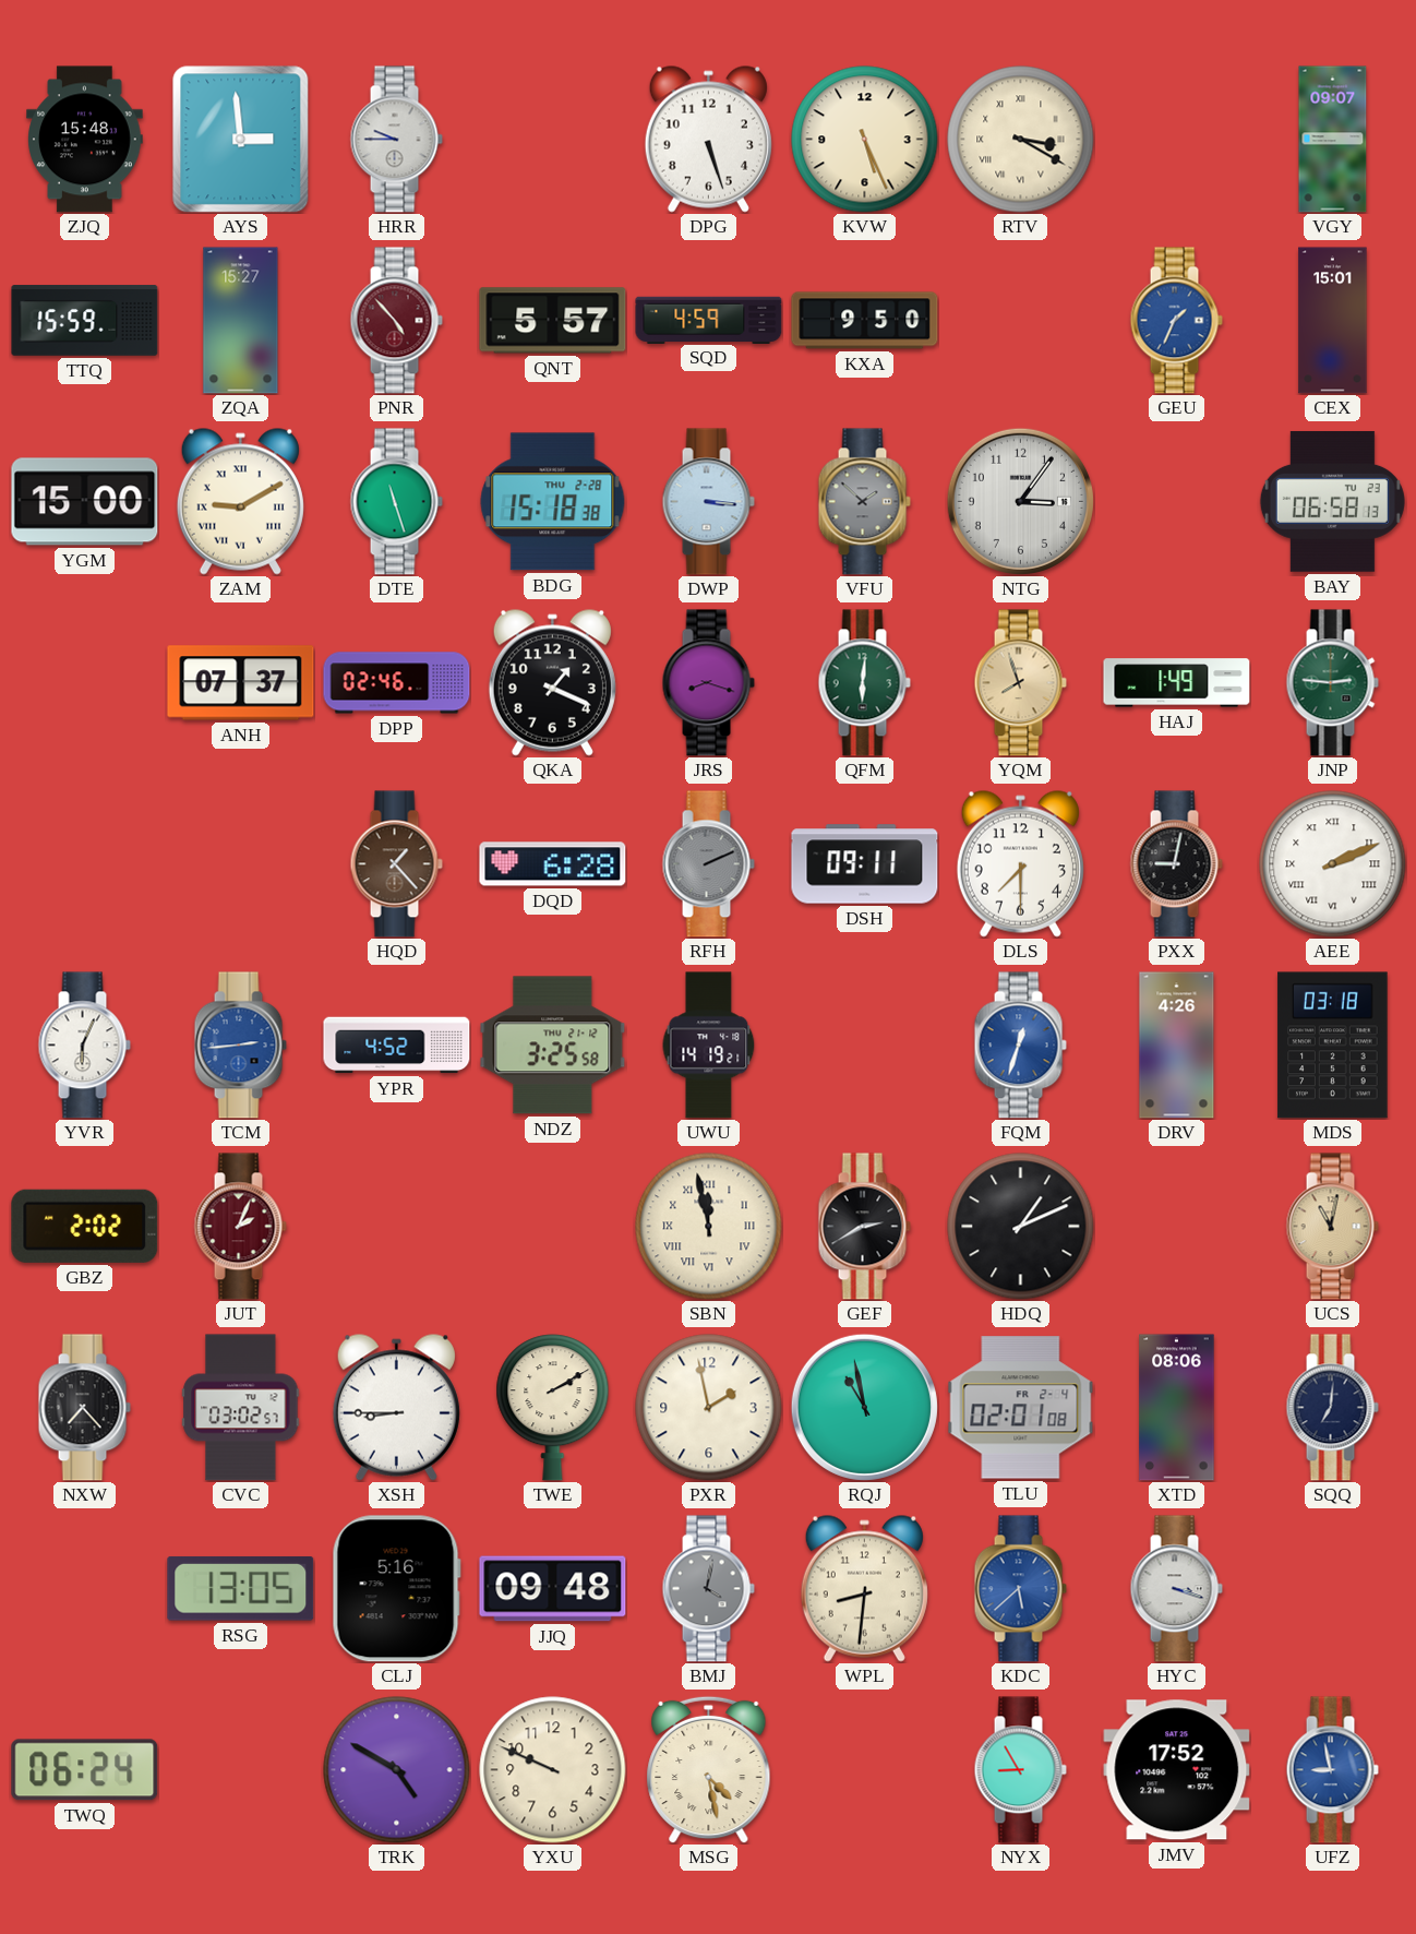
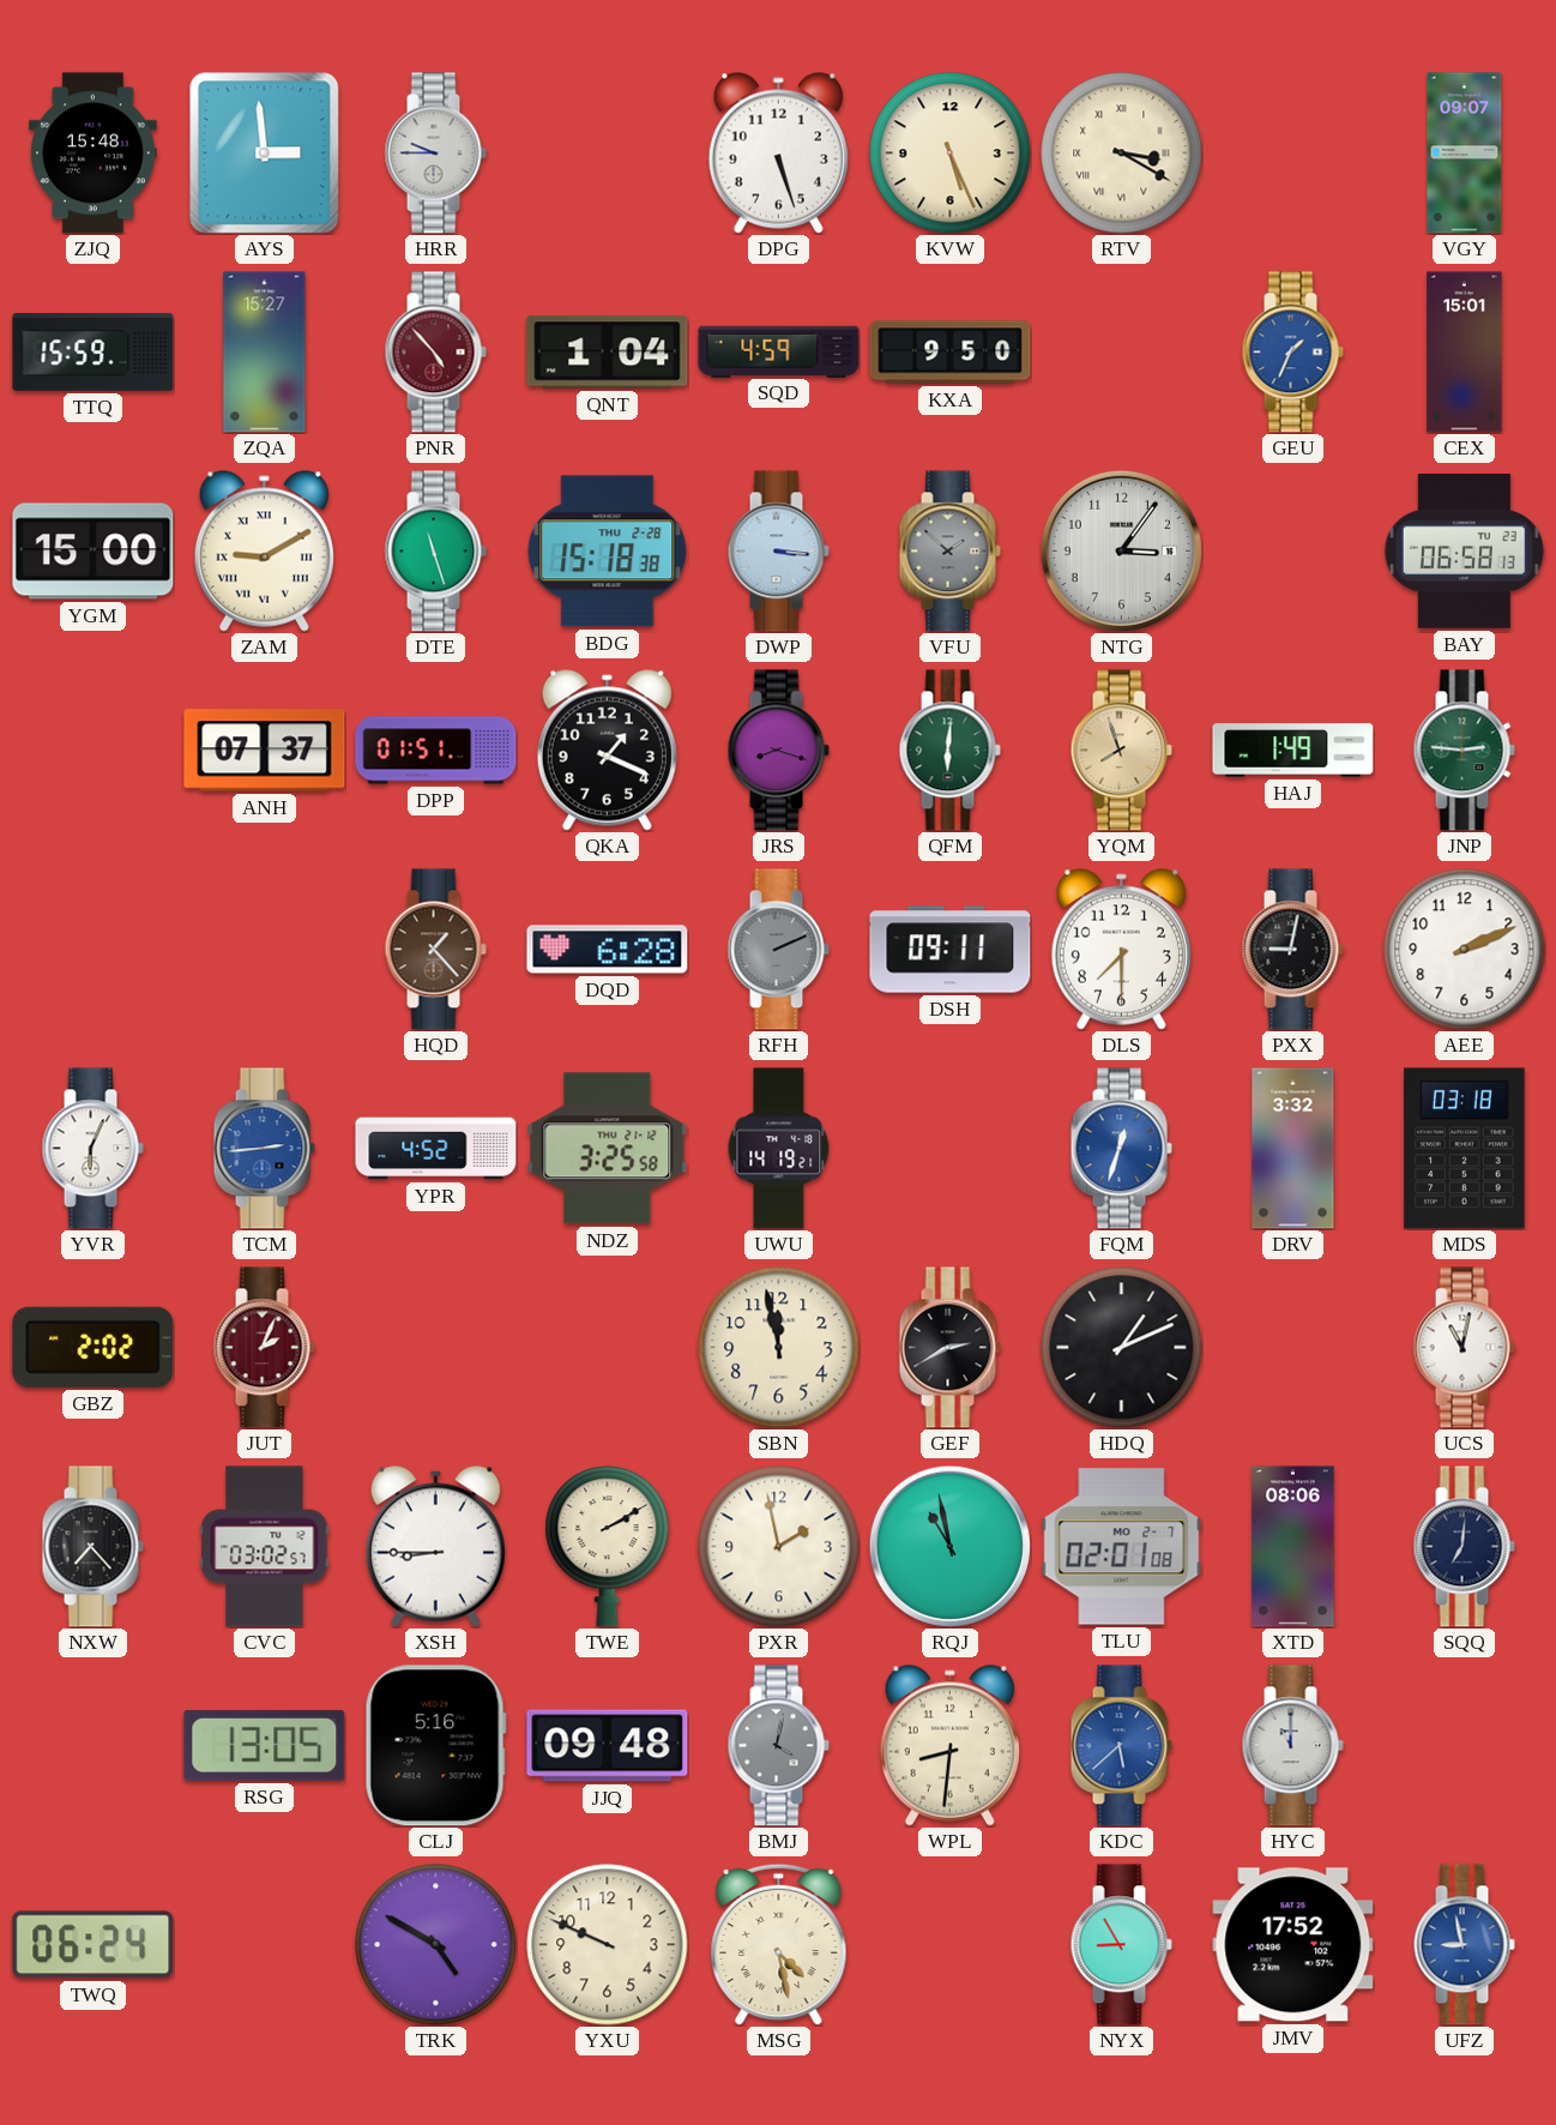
QNT: 5:57 -> 1:04 (608, 353)
DPP: 02:46 -> 01:51 (436, 751)
AEE numerals: Roman -> Arabic (1465, 950)
DRV: 4:26 -> 3:32 (1293, 1149)
SBN numerals: Roman -> Arabic (779, 1348)
UCS dial: champagne -> white (1464, 1348)
TLU date: FR 2-4 -> MO 2-7 (1122, 1547)
HYC: 3:18 -> 11:00 (1292, 1746)
